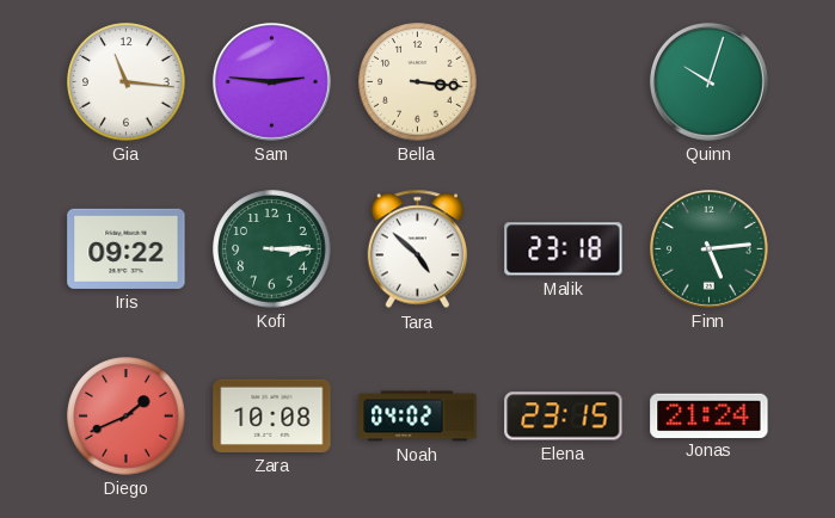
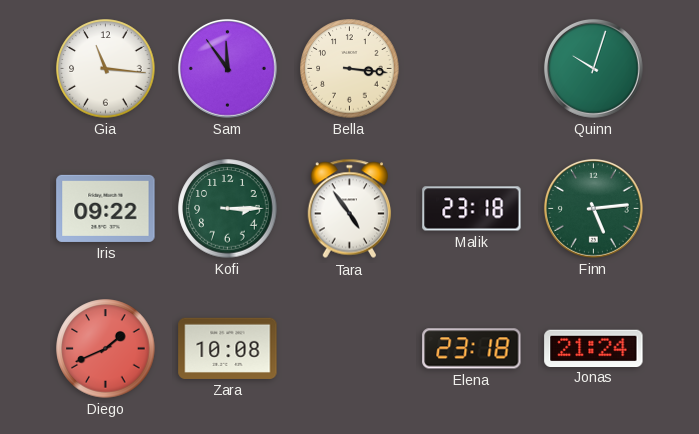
Sam: 2:46 -> 11:54 (227, 68)
Tara: 4:52 -> 4:54 (350, 209)
Noah: 04:02 -> none (418, 417)
Elena: 23:15 -> 23:18 (472, 349)
